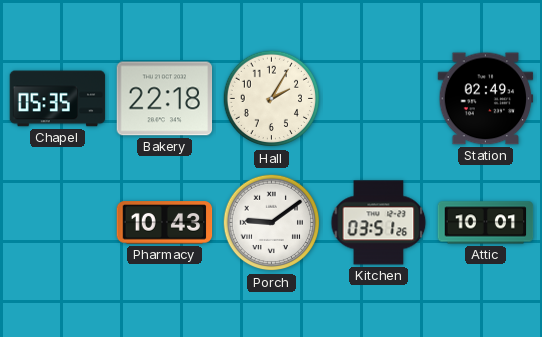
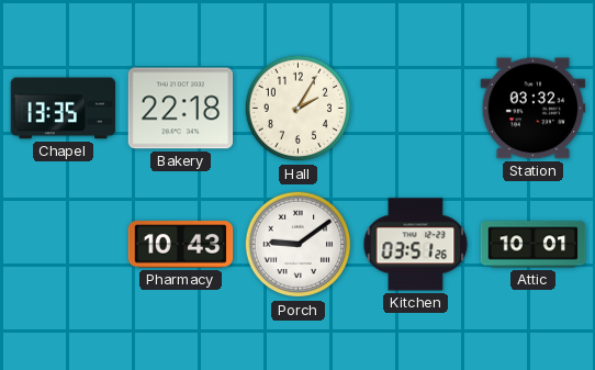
Chapel: 05:35 -> 13:35 (64, 109)
Station: 02:49 -> 03:32 (534, 109)
